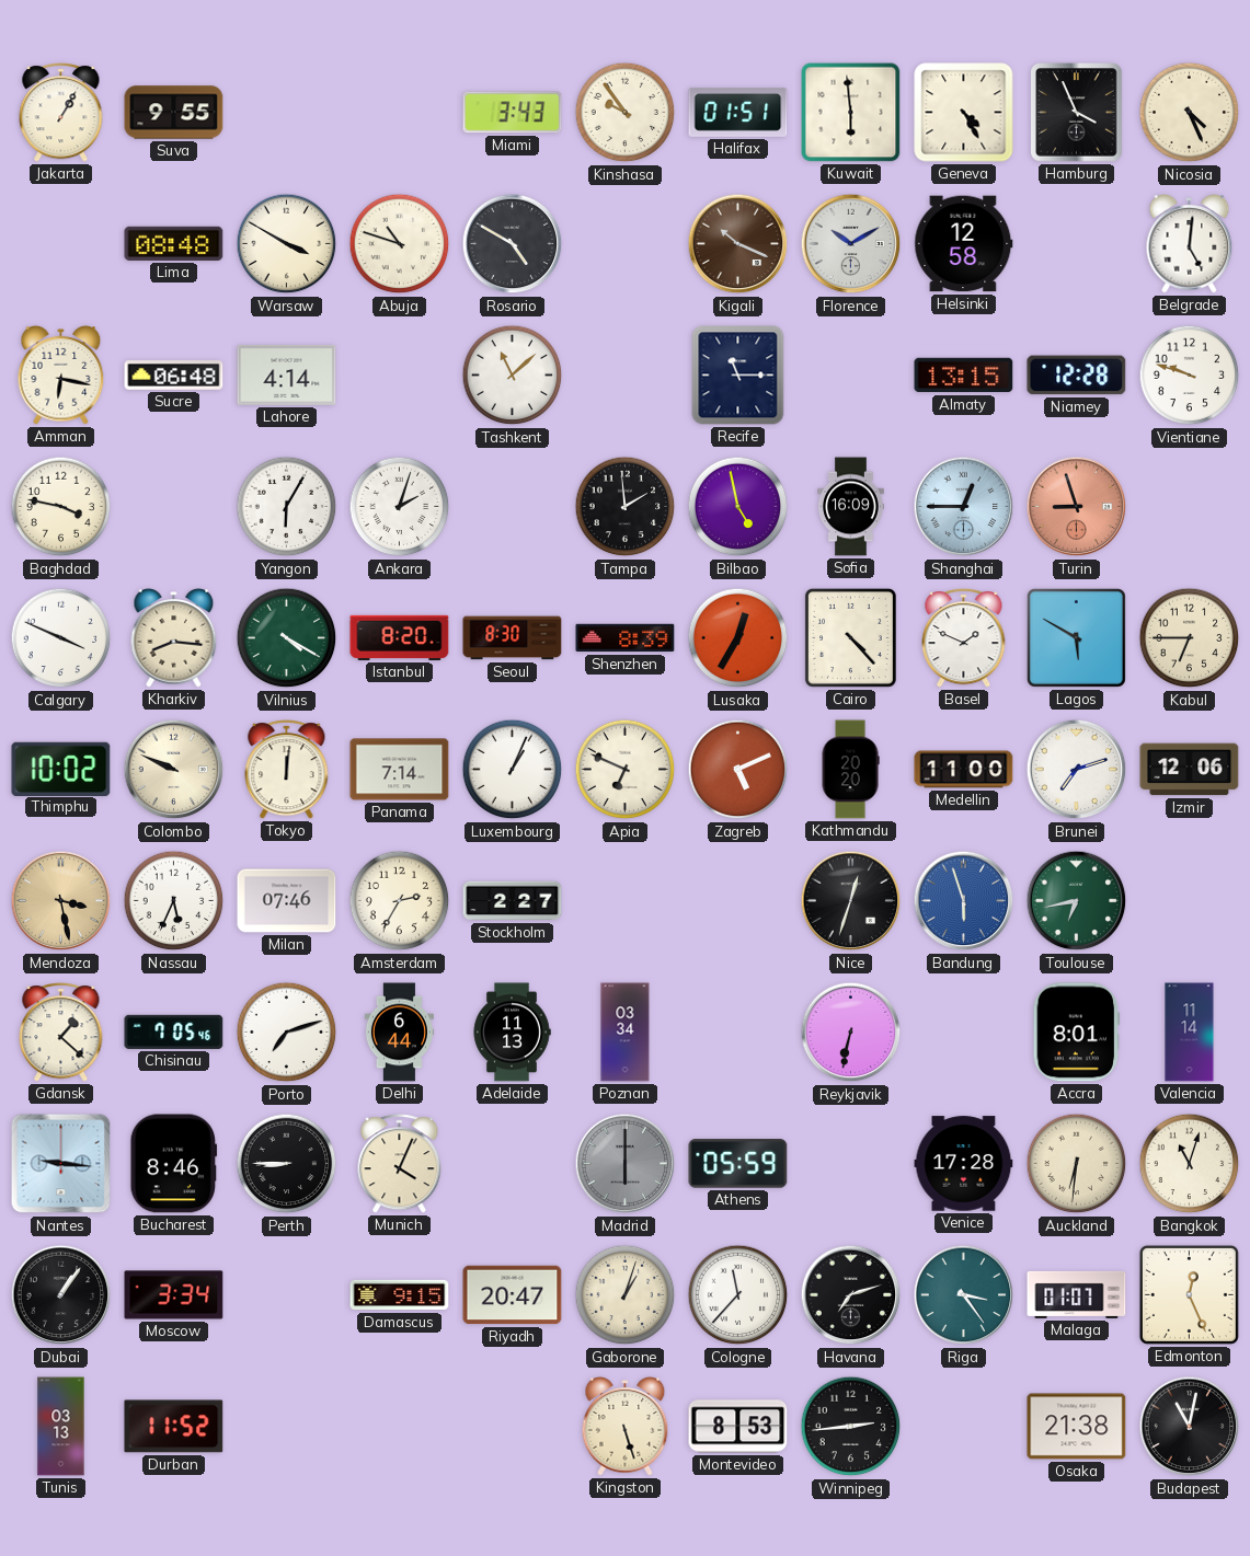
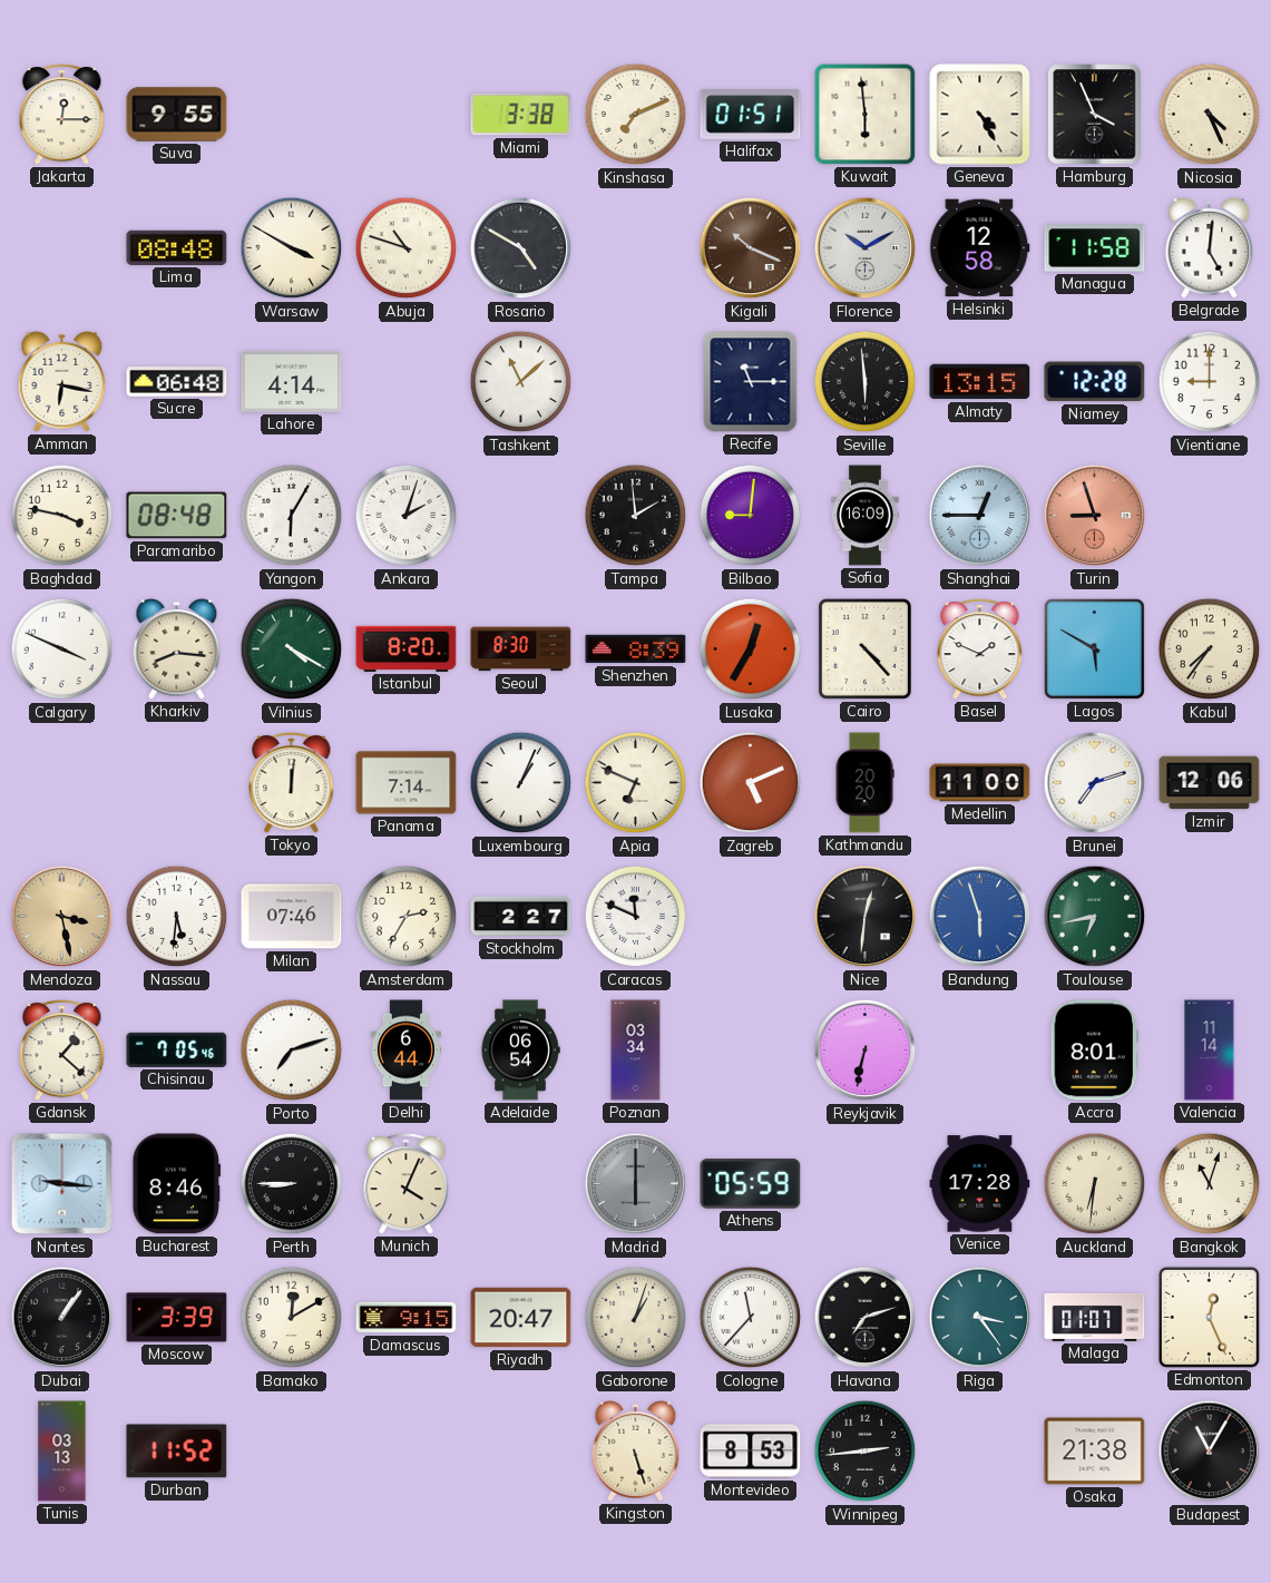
Jakarta: 1:05 -> 12:15 (62, 115)
Miami: 3:43 -> 3:38 (521, 115)
Kinshasa: 9:54 -> 7:11 (636, 115)
Managua: none -> 11:58 (1095, 248)
Seville: none -> 5:59 (866, 382)
Vientiane: 9:48 -> 9:00 (1210, 382)
Paramaribo: none -> 08:48 (177, 516)
Bilbao: 4:58 -> 9:01 (751, 516)
Kabul: 6:45 -> 7:36 (1210, 649)
Thimphu: 10:02 -> none (61, 769)
Colombo: 9:49 -> none (174, 770)
Nassau: 5:34 -> 5:31 (177, 917)
Caracas: none -> 11:49 (636, 917)
Nice: 12:33 -> 12:31 (866, 917)
Adelaide: 11:13 -> 06:54 (520, 1051)
Moscow: 3:34 -> 3:39 (177, 1318)
Bamako: none -> 12:10 (292, 1318)
Budapest: 11:02 -> 11:05 (1210, 1452)
